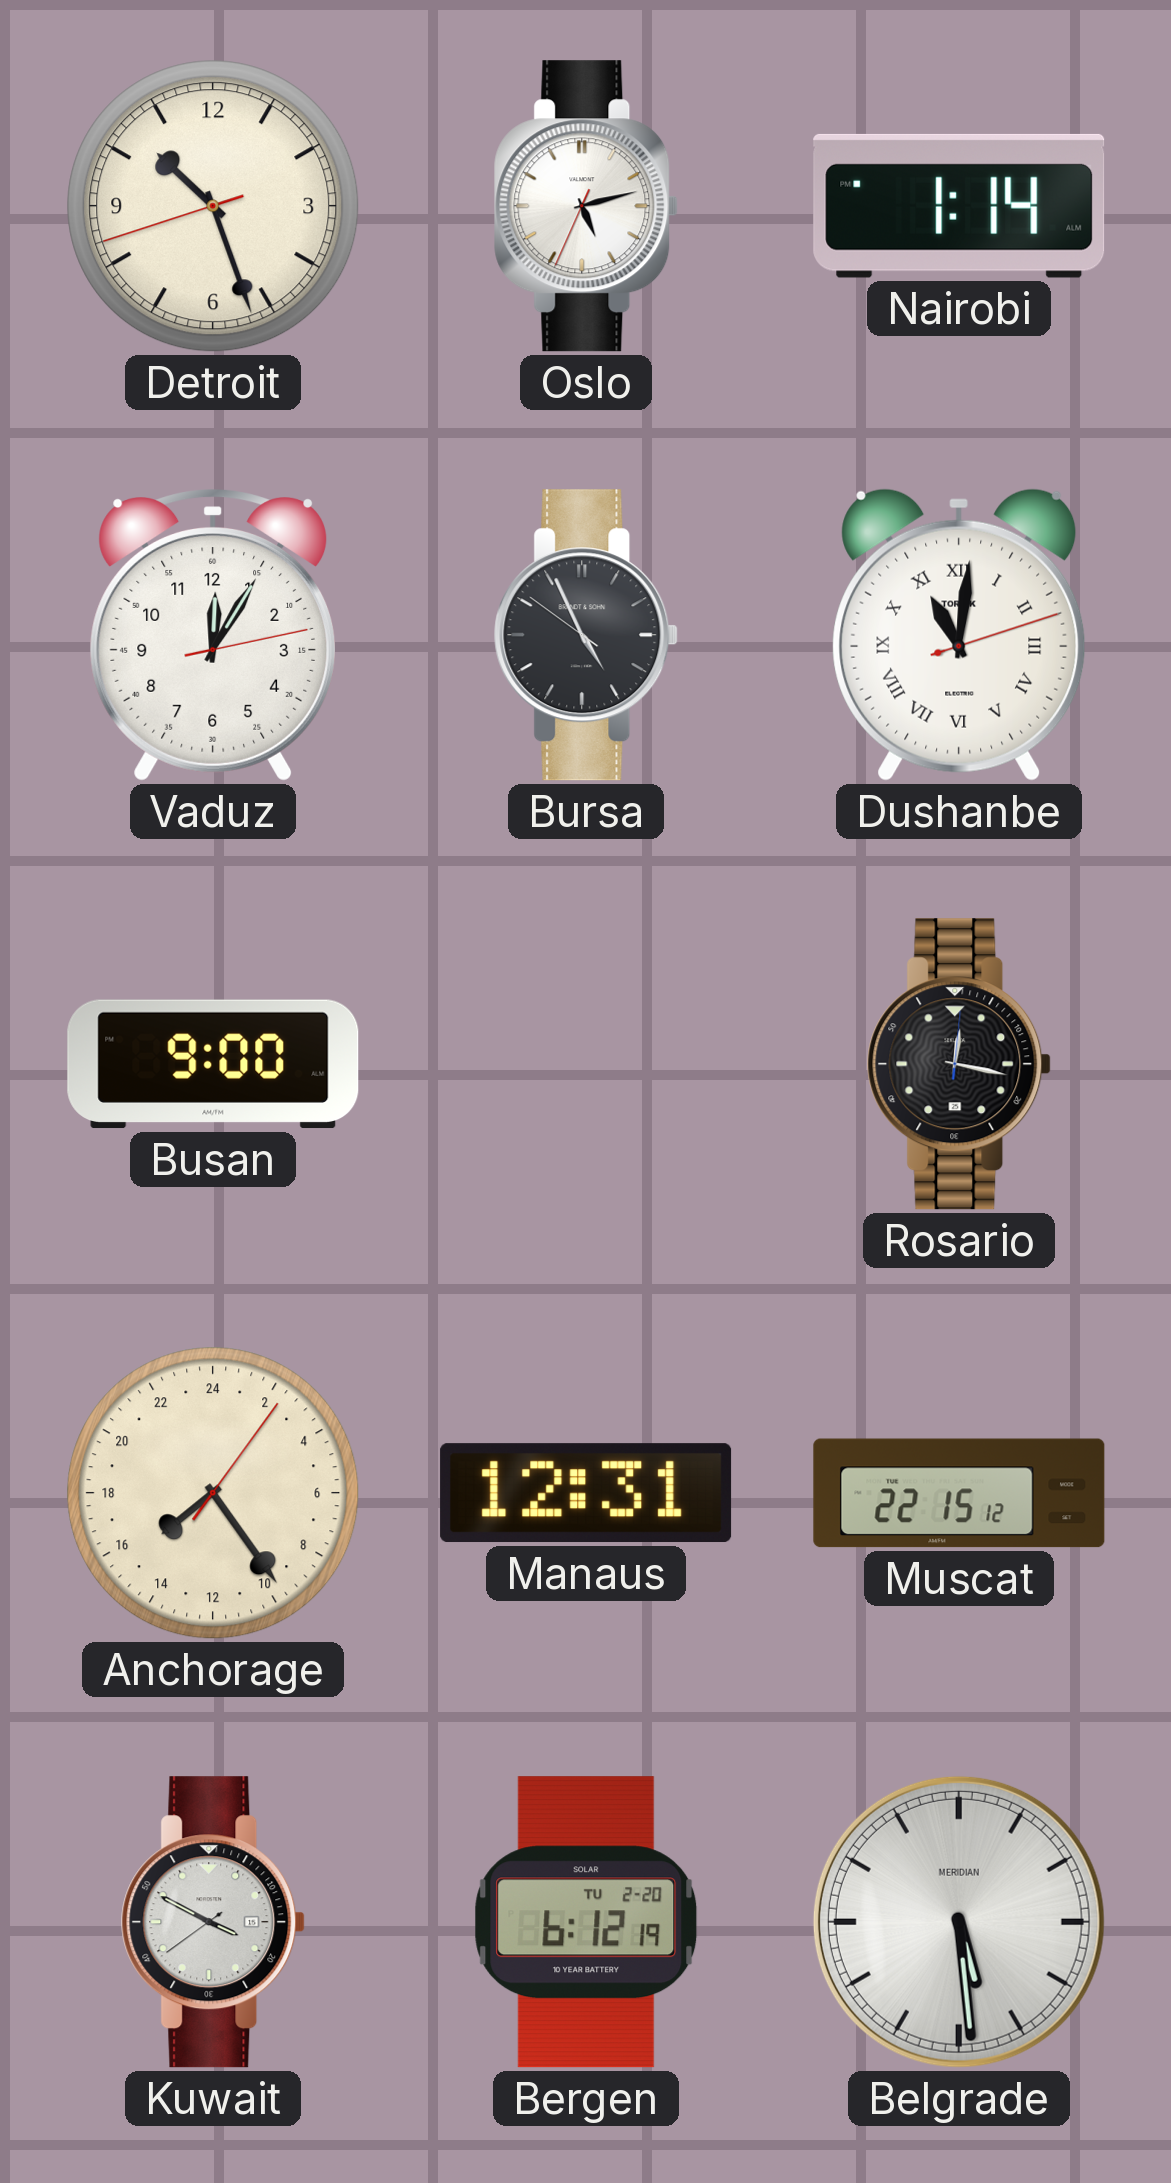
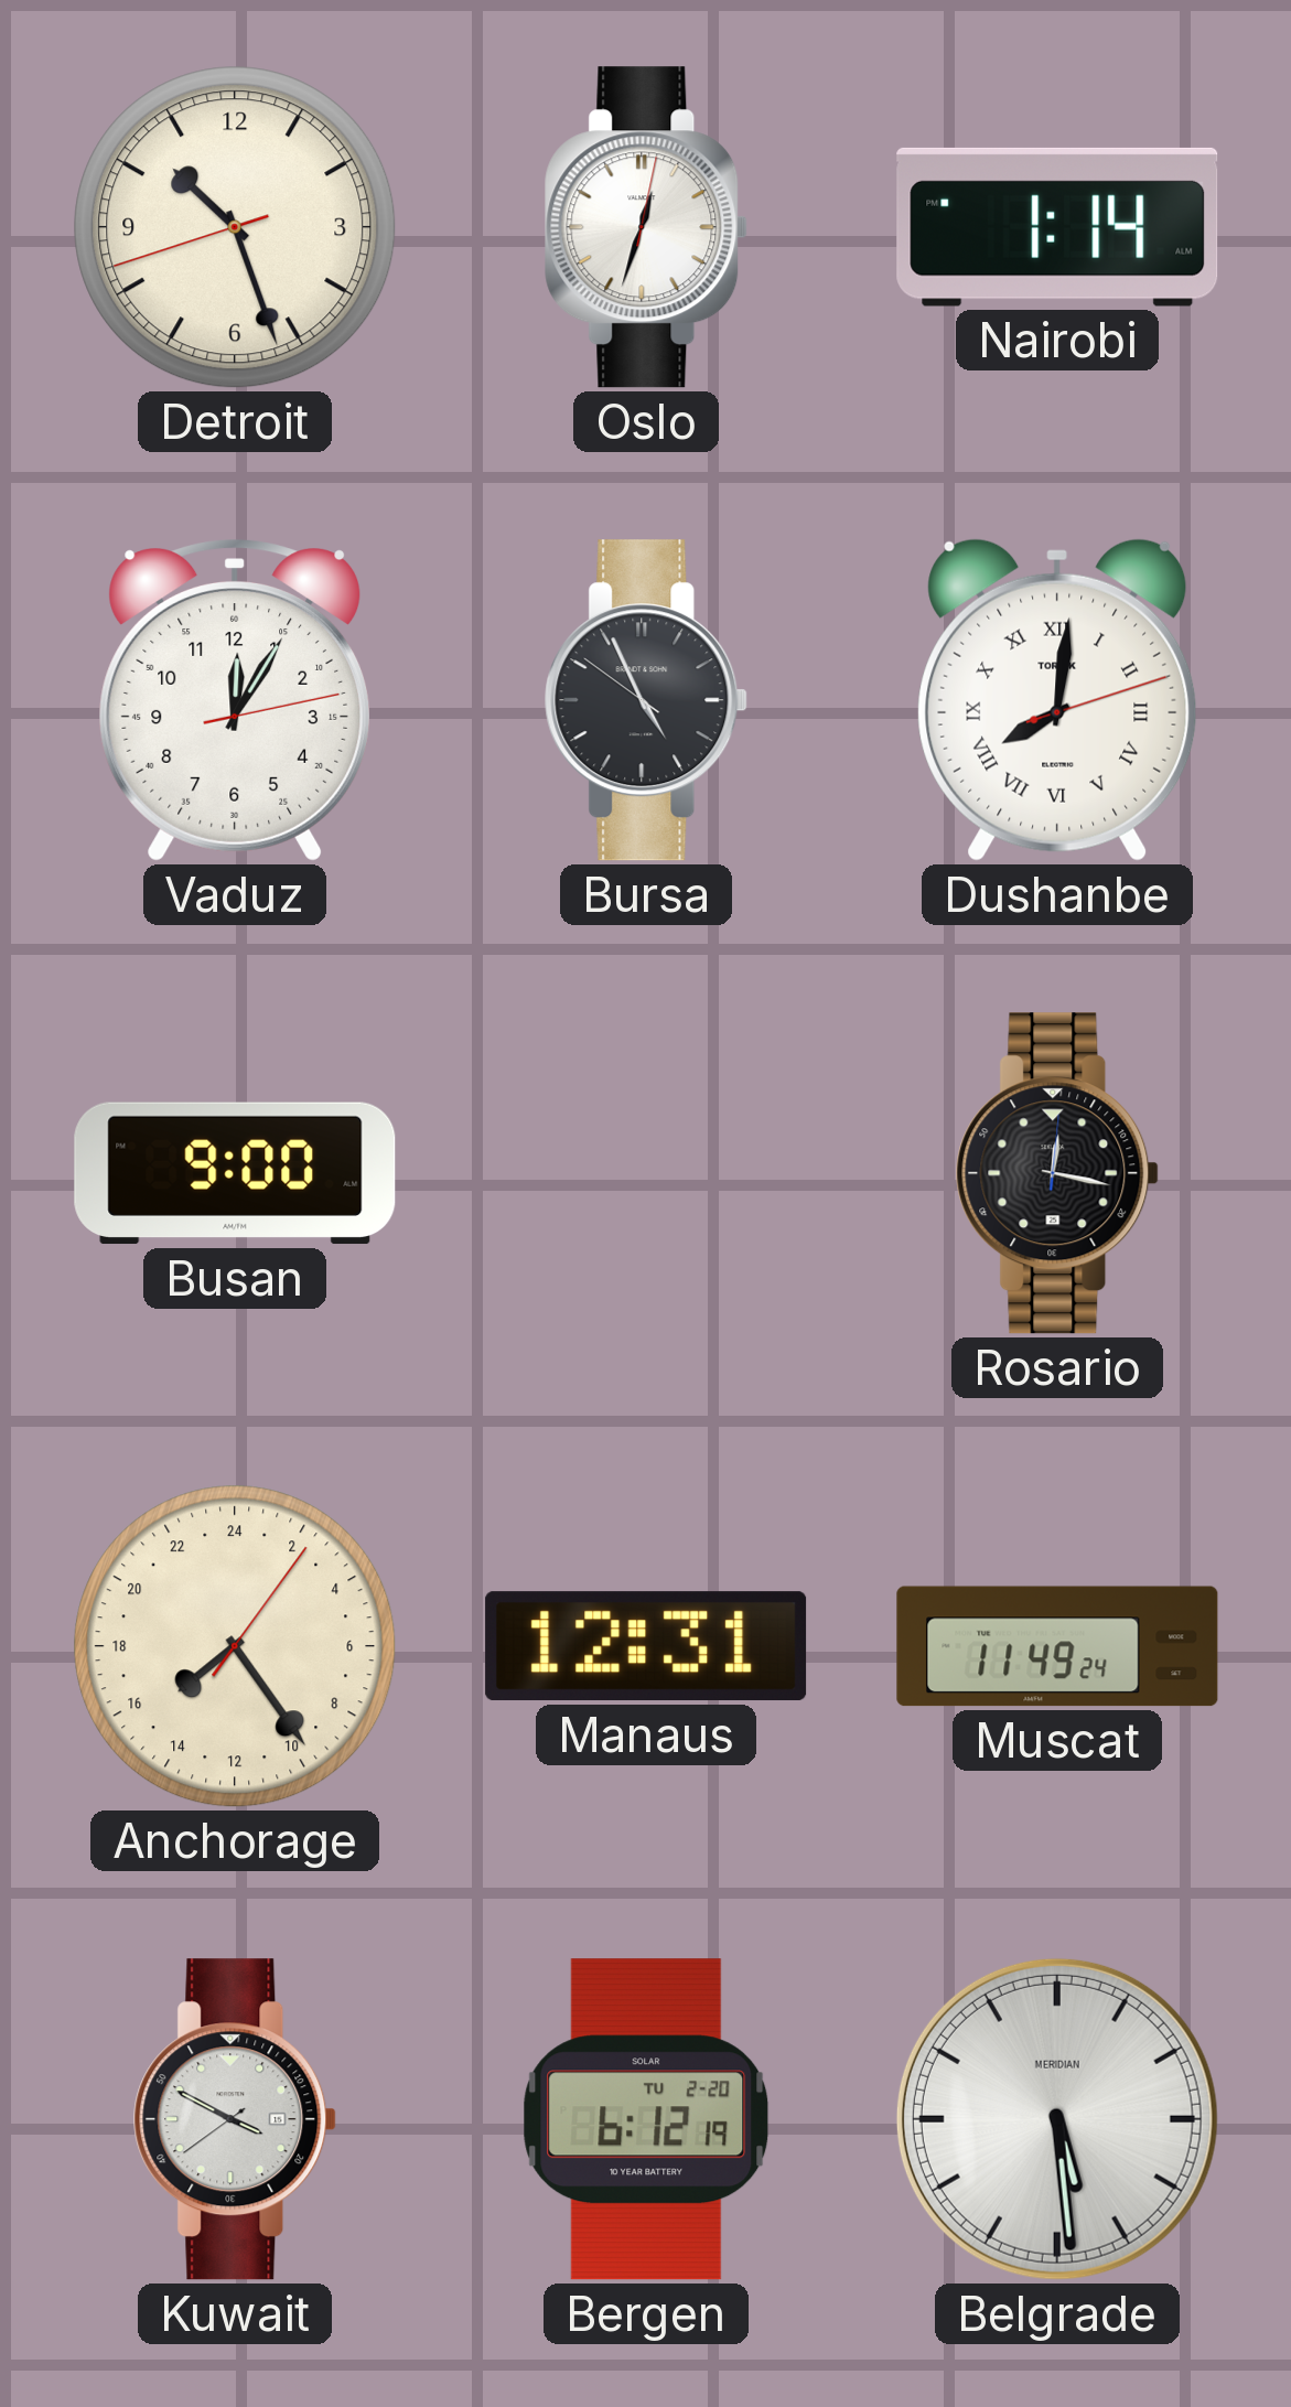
Oslo: 5:12 -> 12:33 (646, 227)
Dushanbe: 11:01 -> 8:01 (1057, 700)
Muscat: 22:15 -> 11:49 (1057, 1646)
